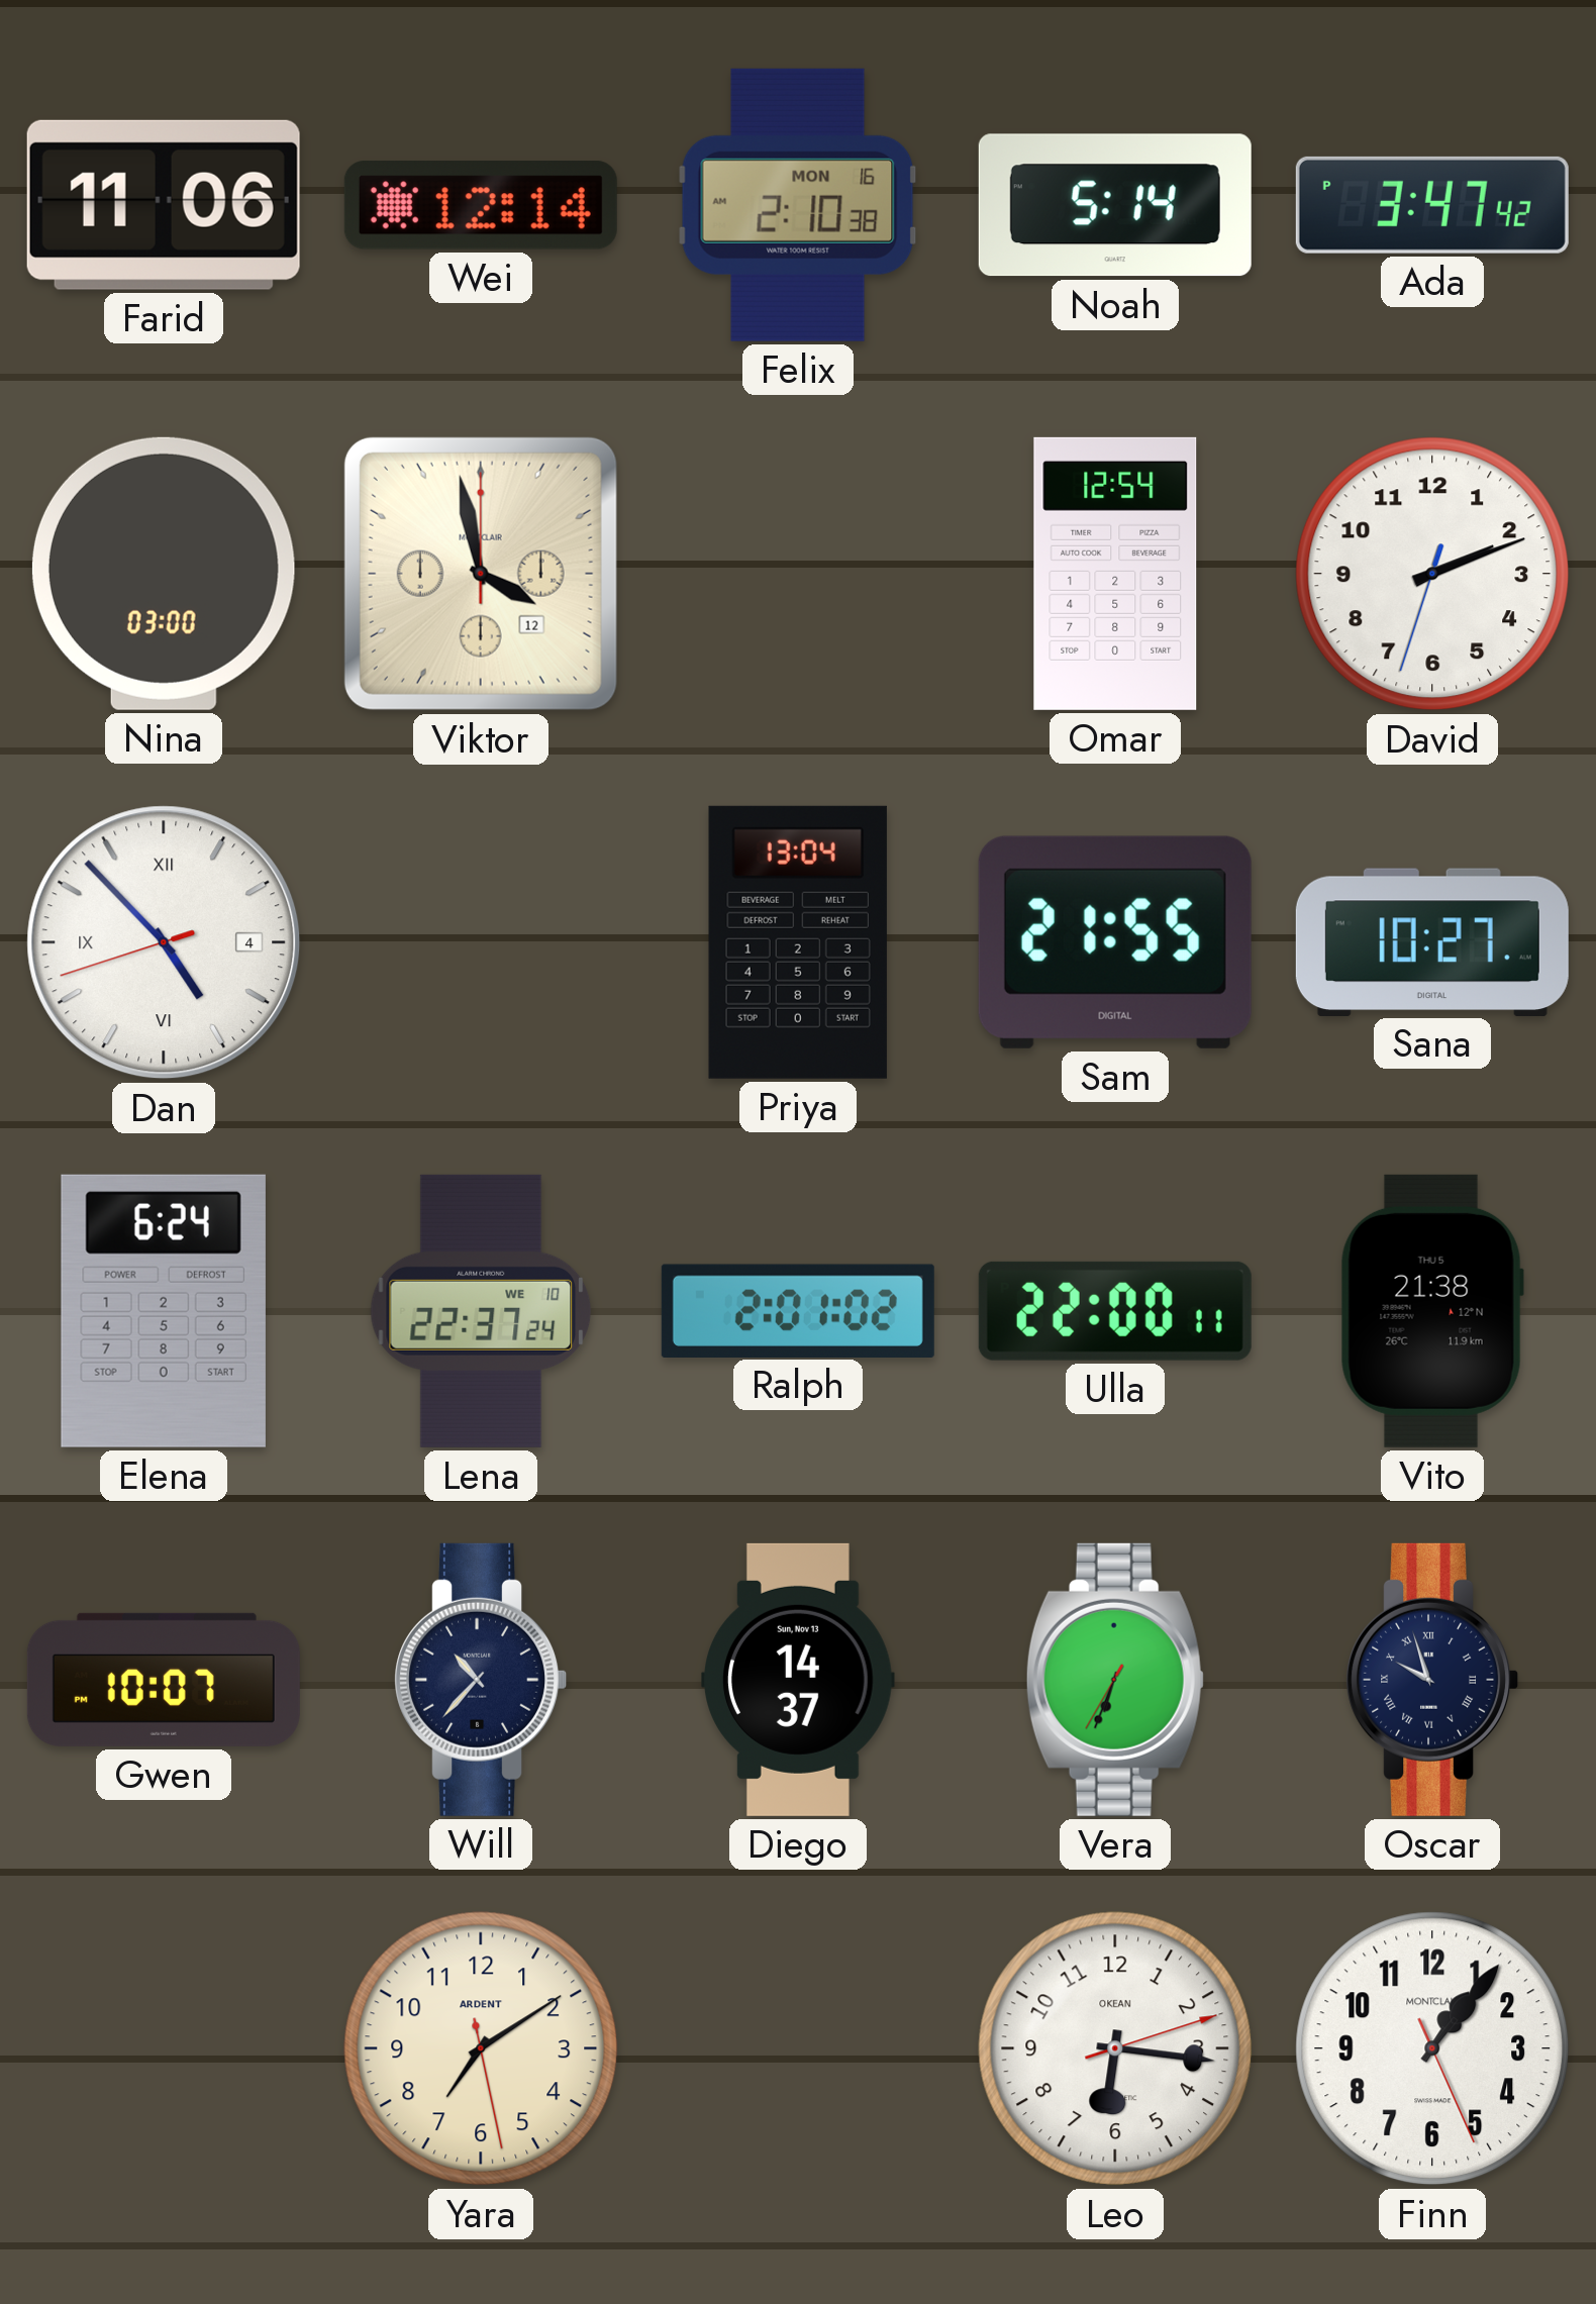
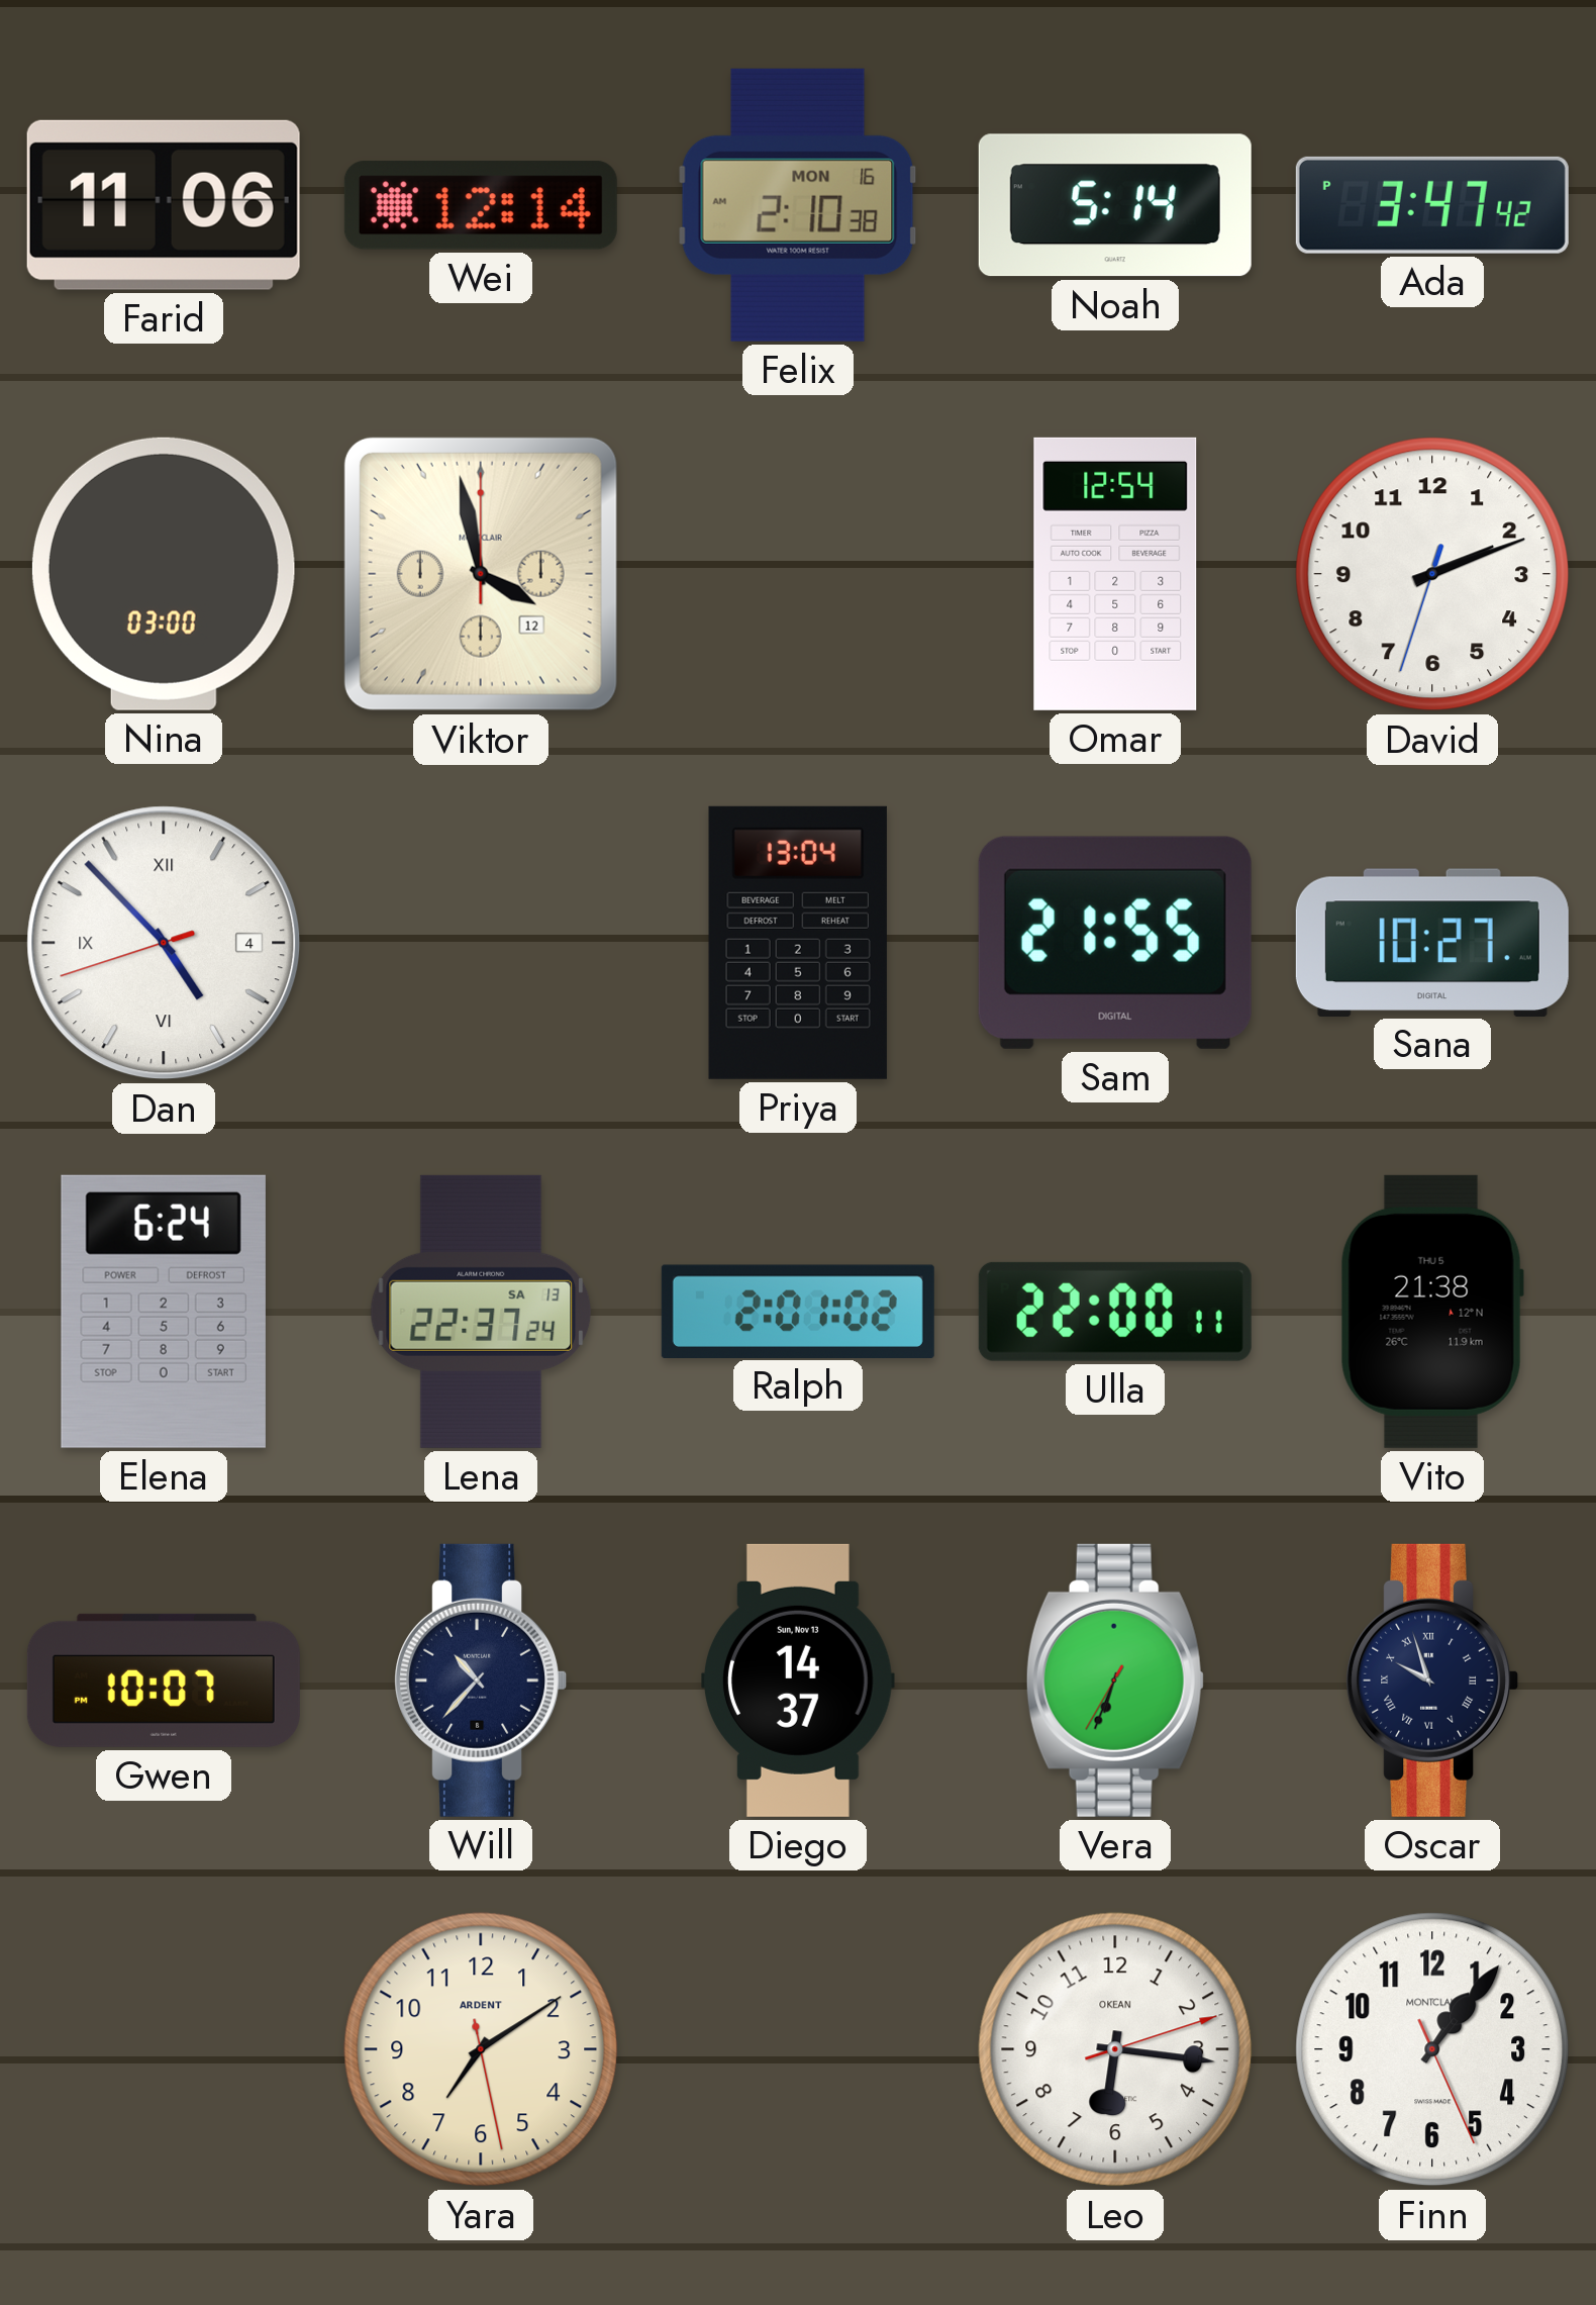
Lena date: WE 10 -> SA 13 (481, 1312)
